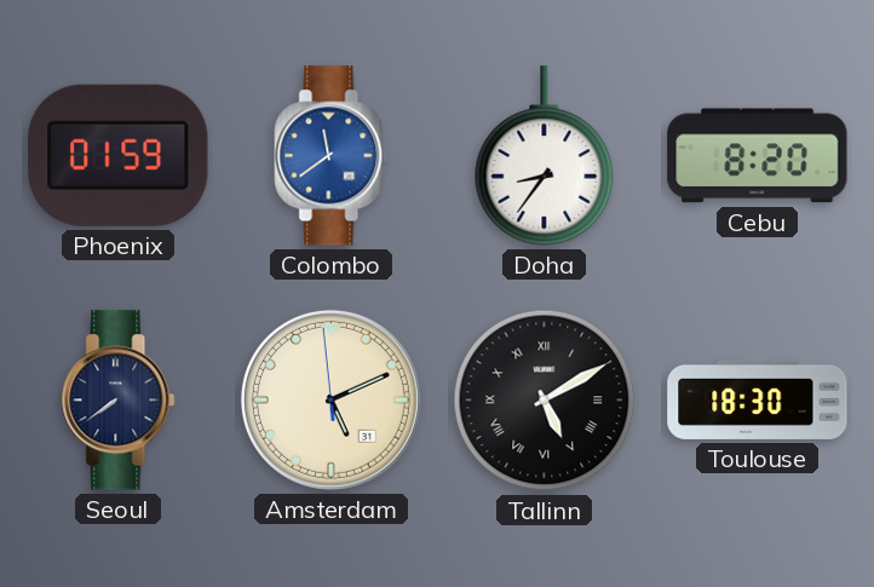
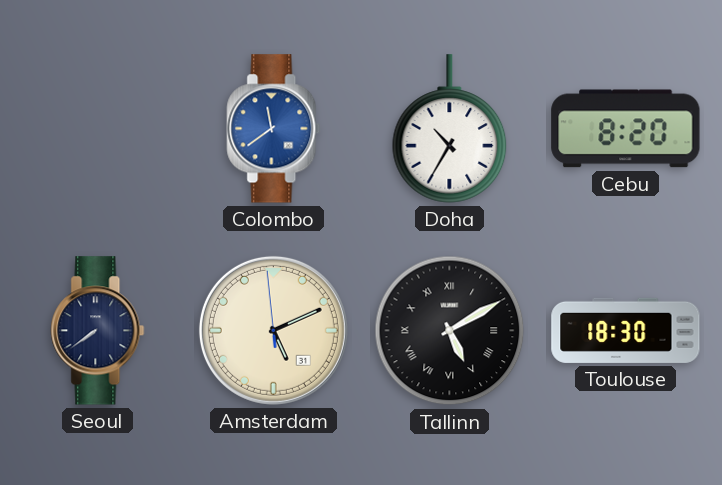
Phoenix: 01:59 -> none (119, 155)
Doha: 8:36 -> 10:35 (450, 129)
